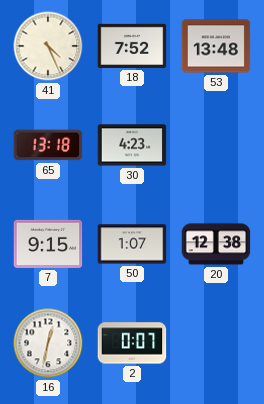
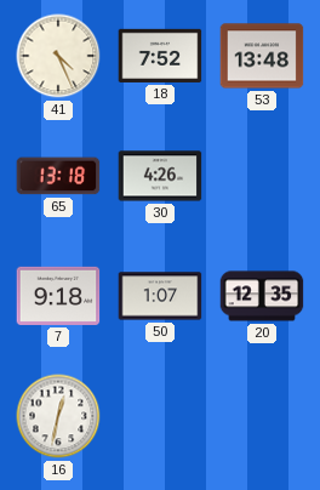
30: 4:23 -> 4:26 (160, 176)
7: 9:15 -> 9:18 (58, 296)
20: 12:38 -> 12:35 (262, 296)
2: 0:07 -> none (132, 343)
